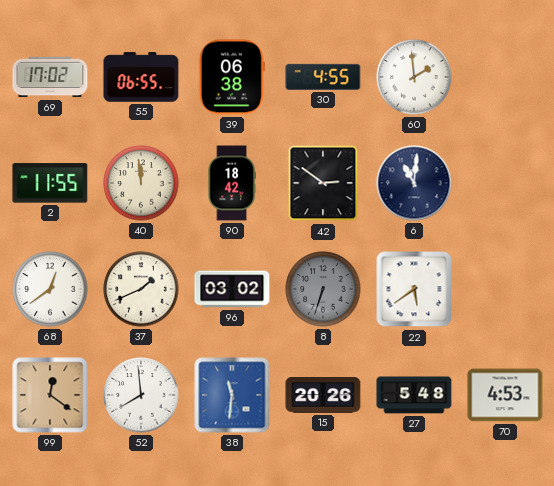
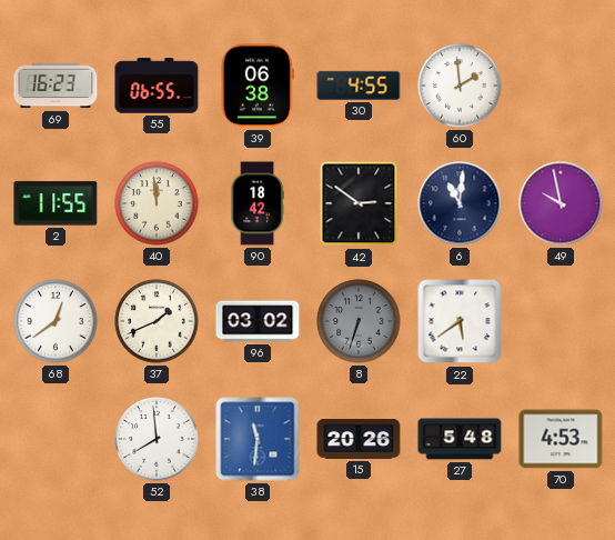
69: 17:02 -> 16:23 (56, 86)
49: none -> 9:58 (561, 203)
99: 12:21 -> none (50, 395)
